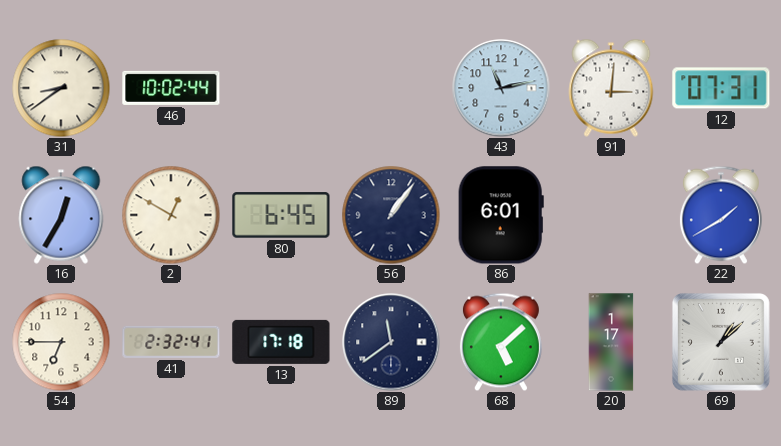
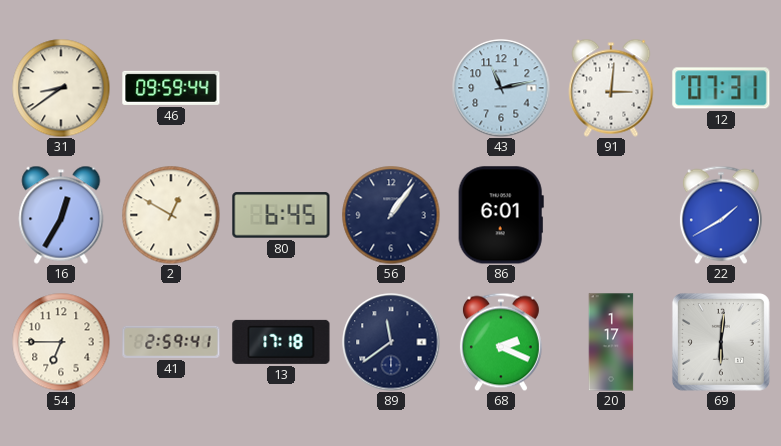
46: 10:02 -> 09:59 (171, 88)
41: 2:32 -> 2:59 (171, 342)
68: 5:08 -> 2:19 (501, 342)
69: 1:08 -> 6:01 (721, 342)
